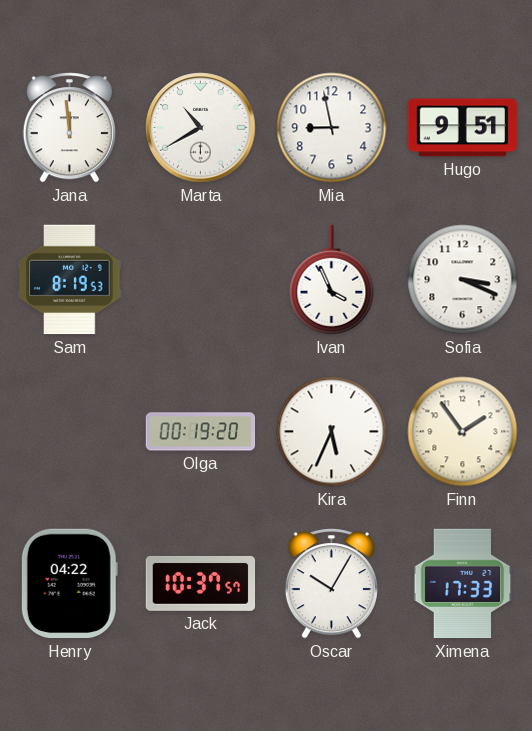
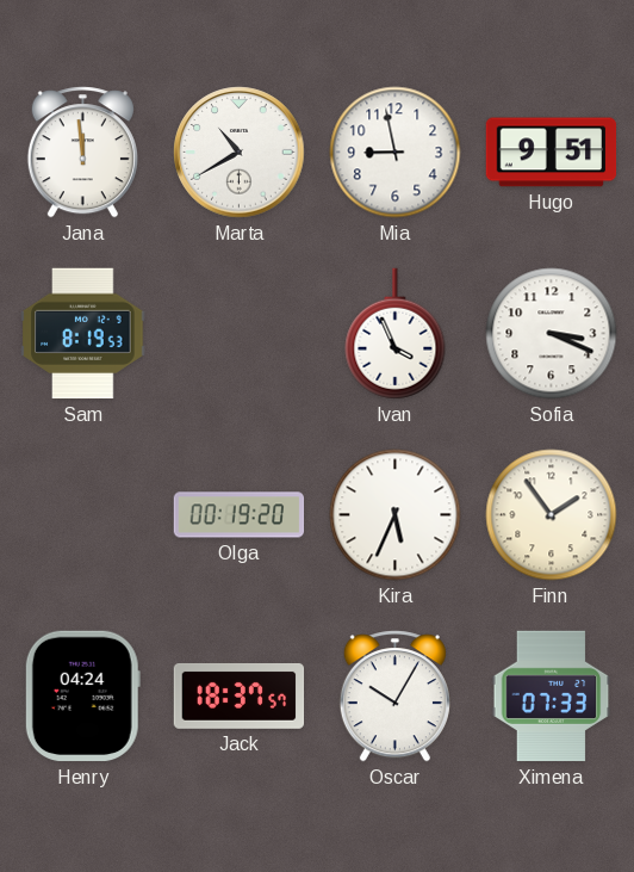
Henry: 04:22 -> 04:24 (82, 697)
Jack: 10:37 -> 18:37 (240, 695)
Ximena: 17:33 -> 07:33 (552, 697)
